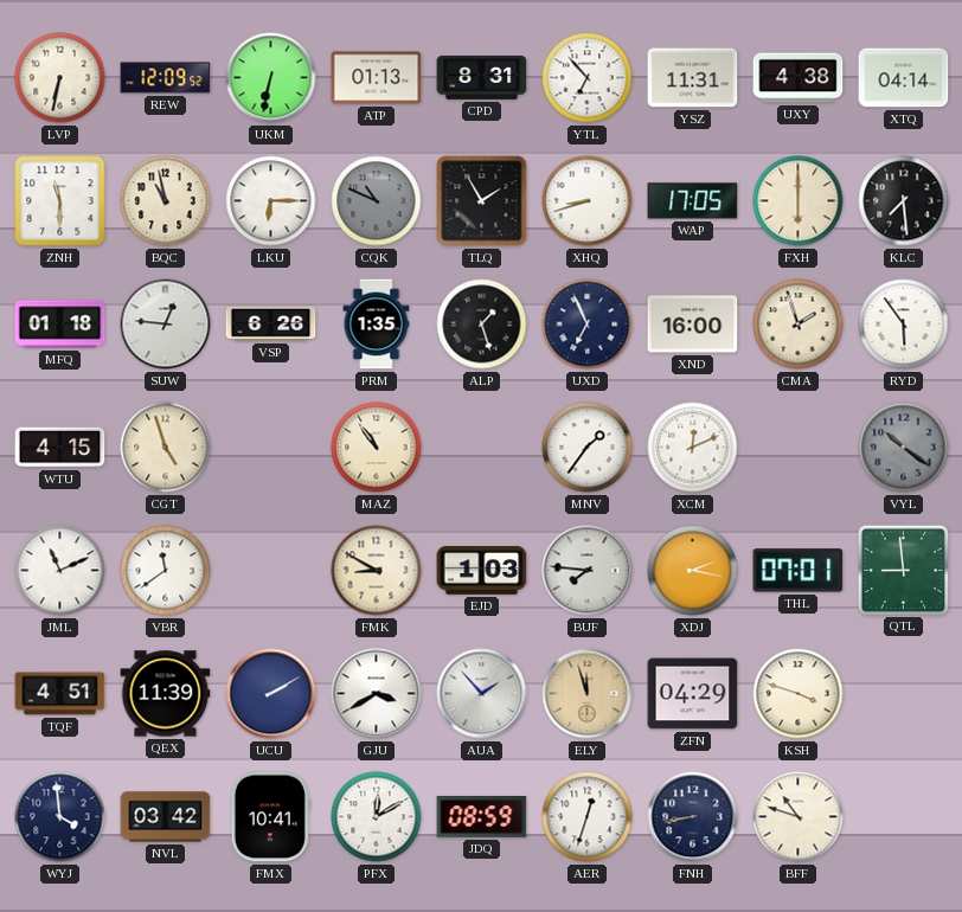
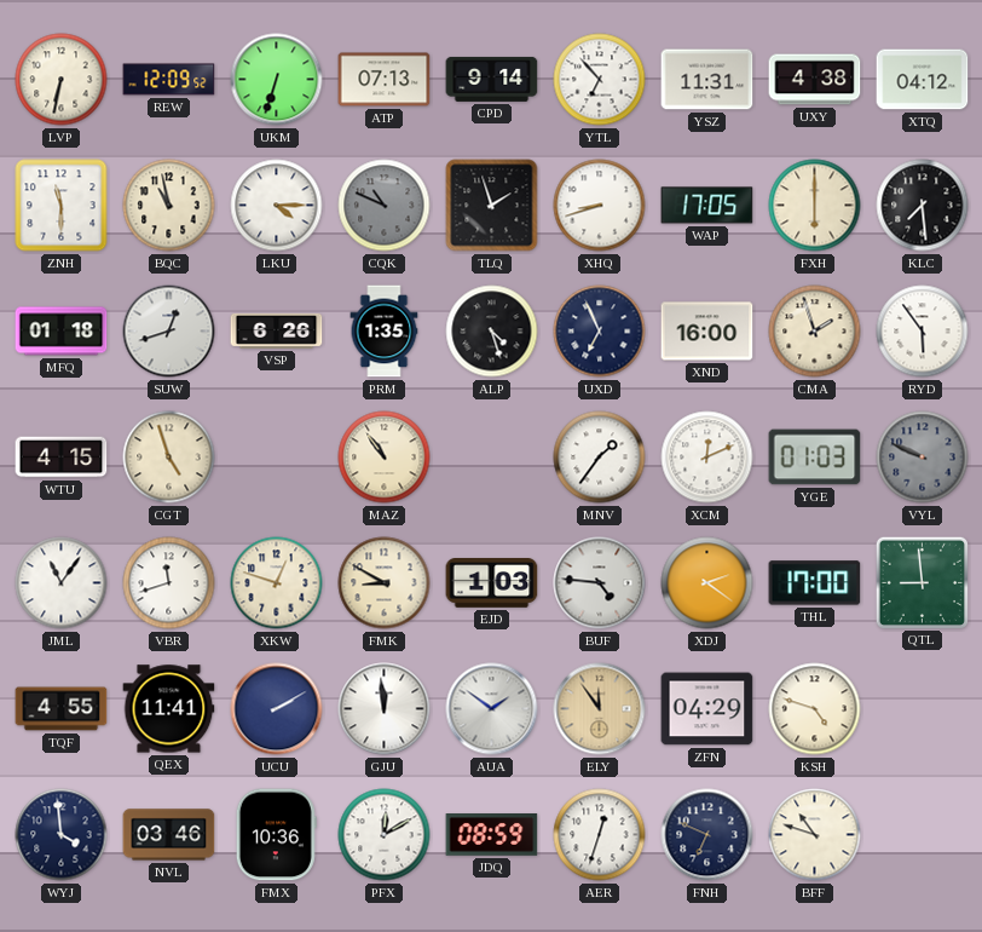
UKM: 6:32 -> 6:33 (277, 80)
ATP: 01:13 -> 07:13 (385, 80)
CPD: 8:31 -> 9:14 (492, 79)
XTQ: 04:14 -> 04:12 (923, 80)
LKU: 6:15 -> 4:15 (277, 206)
TLQ: 1:55 -> 1:57 (492, 206)
SUW: 12:46 -> 12:42 (169, 332)
ALP: 1:27 -> 4:27 (492, 332)
YGE: none -> 01:03 (815, 458)
VYL: 10:21 -> 9:49 (923, 458)
JML: 11:11 -> 11:06 (62, 583)
VBR: 11:39 -> 11:42 (169, 583)
XKW: none -> 12:48 (277, 583)
BUF: 7:46 -> 4:46 (600, 583)
XDJ: 2:17 -> 2:21 (707, 583)
THL: 07:01 -> 17:00 (815, 583)
TQF: 4:51 -> 4:55 (62, 709)
QEX: 11:39 -> 11:41 (169, 709)
GJU: 3:40 -> 11:59 (385, 709)
AUA: 1:53 -> 1:51 (492, 709)
ELY: 11:57 -> 11:54 (600, 709)
KSH: 3:48 -> 4:48 (815, 709)
NVL: 03:42 -> 03:46 (169, 835)
FMX: 10:41 -> 10:36 (276, 835)
FNH: 8:43 -> 6:49 (707, 835)
